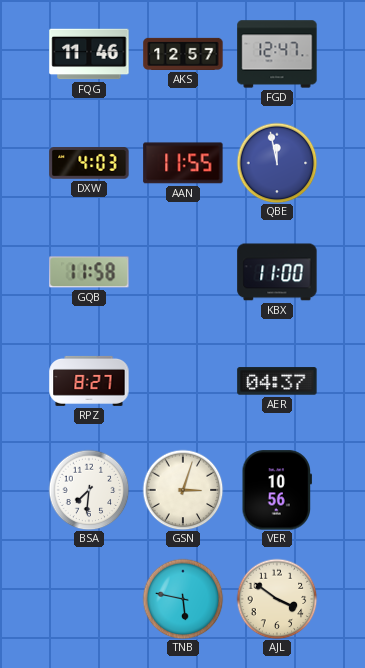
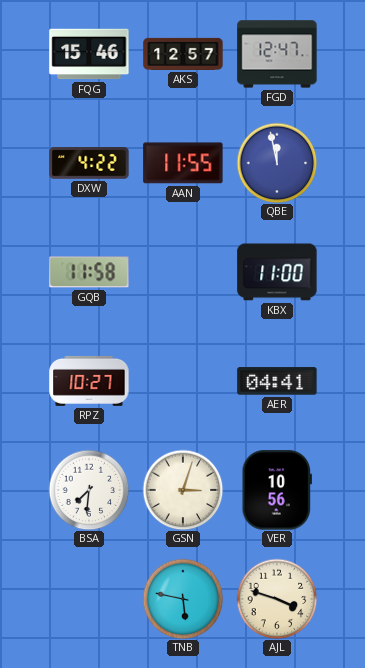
FQG: 11:46 -> 15:46 (89, 54)
DXW: 4:03 -> 4:22 (89, 163)
RPZ: 8:27 -> 10:27 (89, 381)
AER: 04:37 -> 04:41 (277, 381)
AJL: 3:51 -> 3:48 (277, 599)
